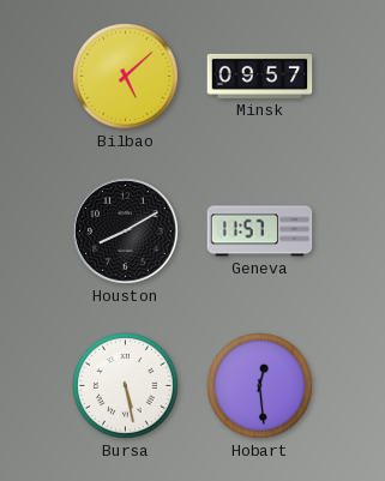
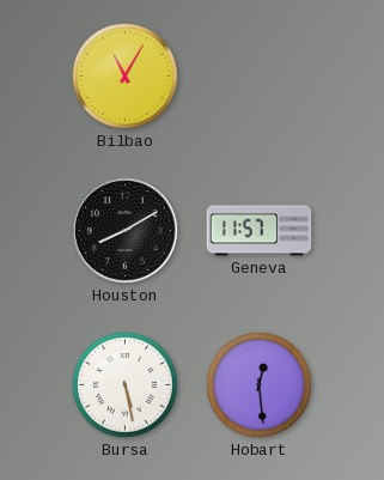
Bilbao: 5:08 -> 11:05 (126, 77)
Minsk: 09:57 -> none (260, 76)
